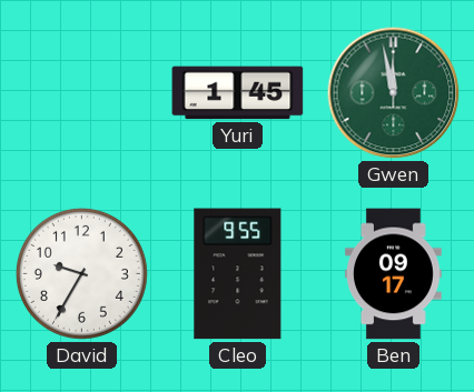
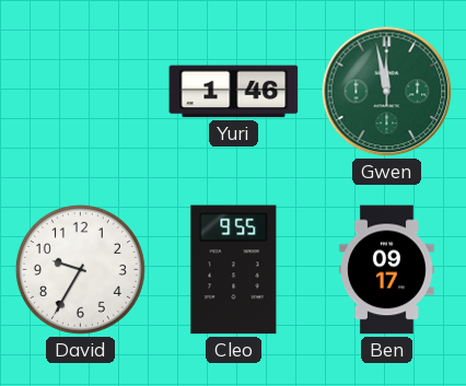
Yuri: 1:45 -> 1:46 (234, 92)
